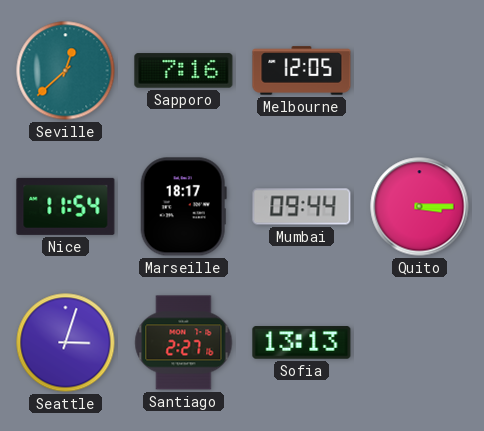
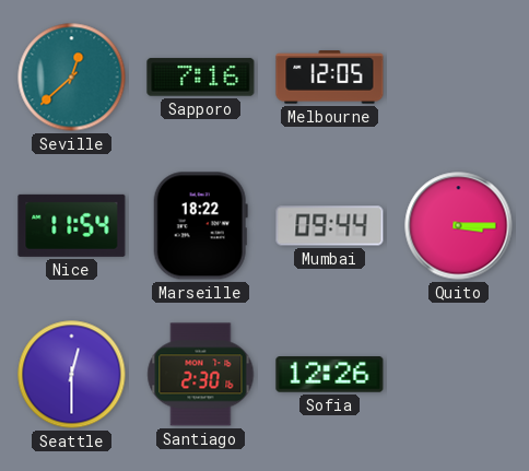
Marseille: 18:17 -> 18:22 (200, 226)
Seattle: 3:03 -> 12:30 (72, 375)
Santiago: 2:27 -> 2:30 (201, 375)
Sofia: 13:13 -> 12:26 (330, 375)
